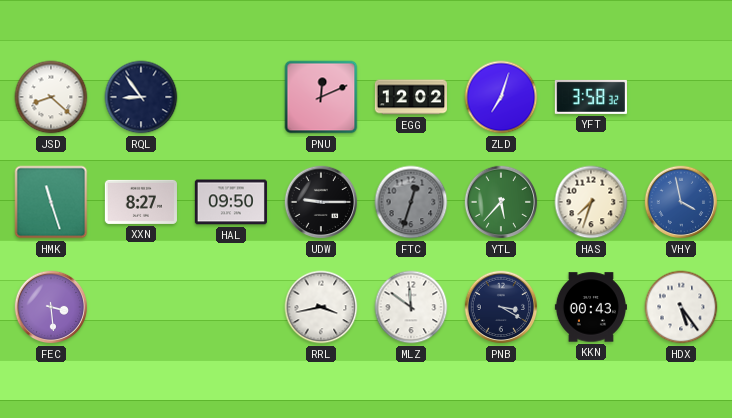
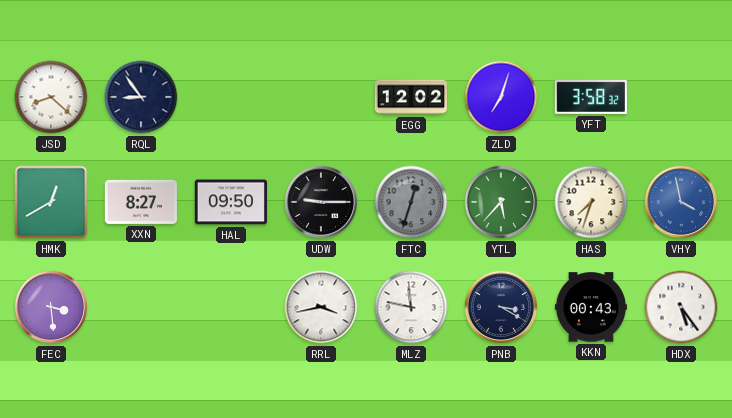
PNU: 12:11 -> none (321, 97)
HMK: 11:27 -> 12:40 (51, 202)
MLZ: 11:51 -> 11:47 (411, 307)
